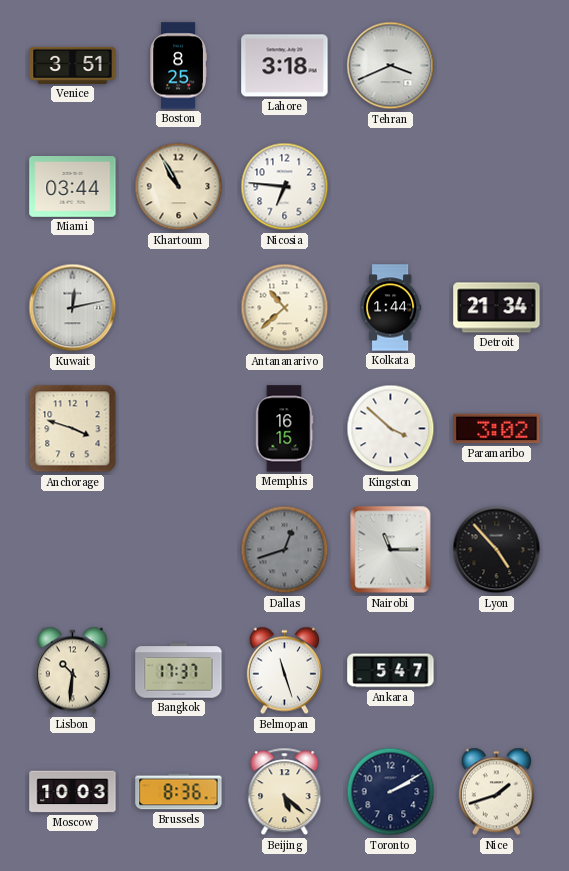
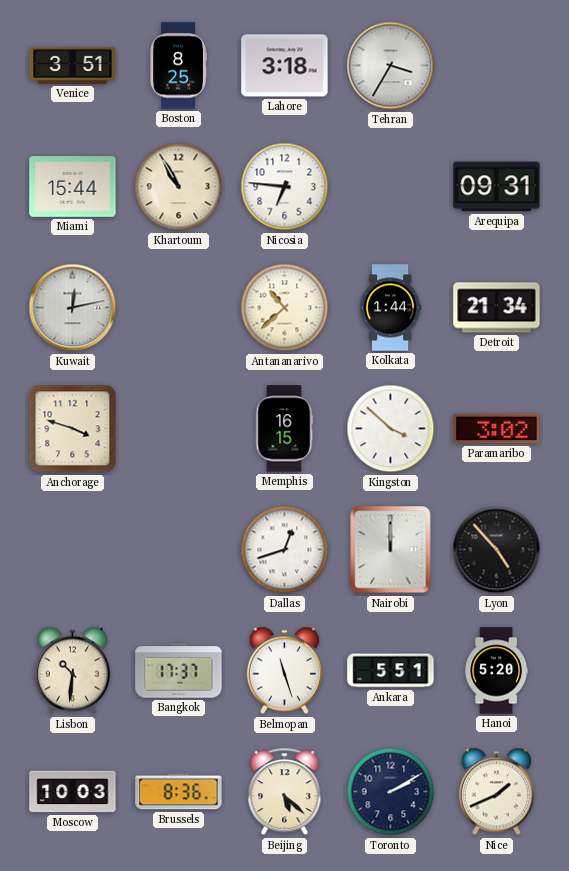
Tehran: 3:41 -> 3:35 (391, 66)
Miami: 03:44 -> 15:44 (73, 187)
Arequipa: none -> 09:31 (497, 187)
Dallas dial: grey -> white (285, 550)
Nairobi: 11:15 -> 12:00 (391, 550)
Ankara: 5:47 -> 5:51 (391, 671)
Hanoi: none -> 5:20 (496, 671)
Nice: 1:42 -> 1:41 (496, 792)
